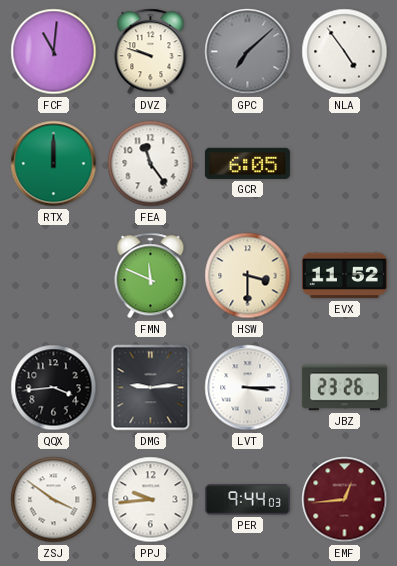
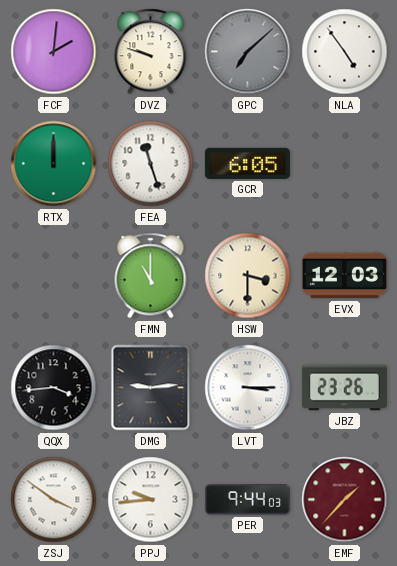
FCF: 11:01 -> 2:01 (54, 52)
FEA: 11:24 -> 11:27 (151, 164)
FMN: 11:49 -> 11:00 (151, 276)
EVX: 11:52 -> 12:03 (344, 276)
EMF: 12:44 -> 1:37 (345, 500)
